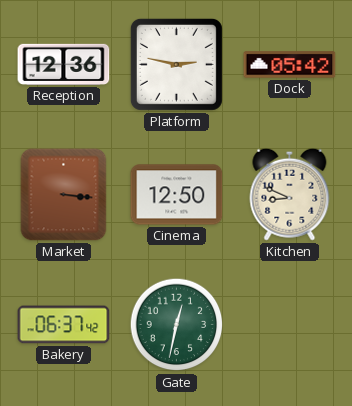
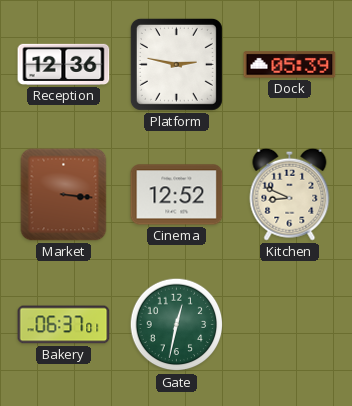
Dock: 05:42 -> 05:39 (290, 65)
Cinema: 12:50 -> 12:52 (177, 195)
Bakery: 06:37:42 -> 06:37:01 (64, 325)
